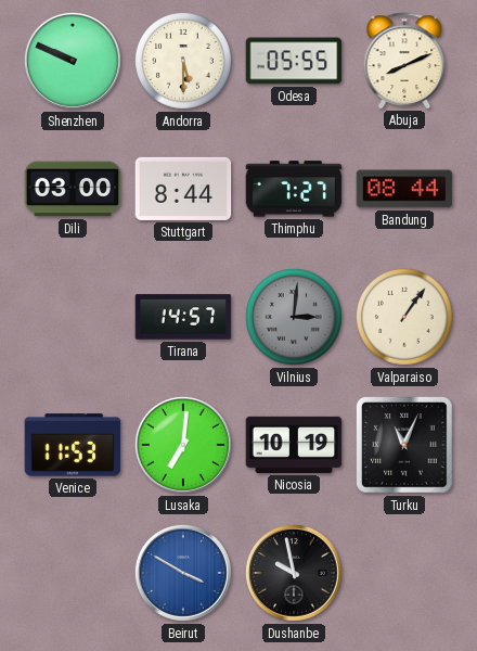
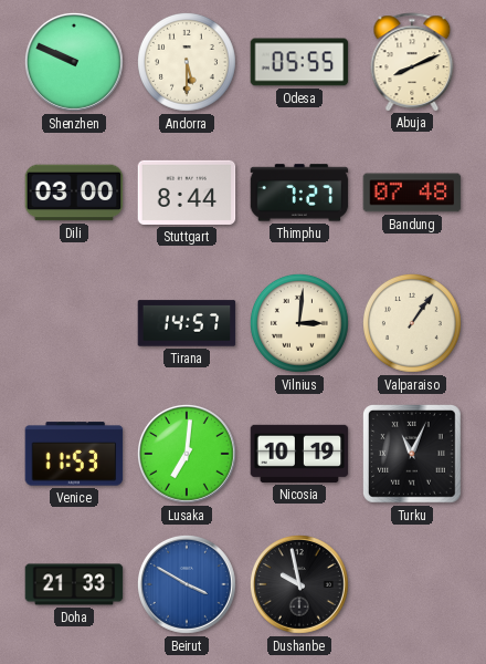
Bandung: 08:44 -> 07:48 (412, 193)
Vilnius dial: grey -> cream (299, 323)
Doha: none -> 21:33 (74, 584)
